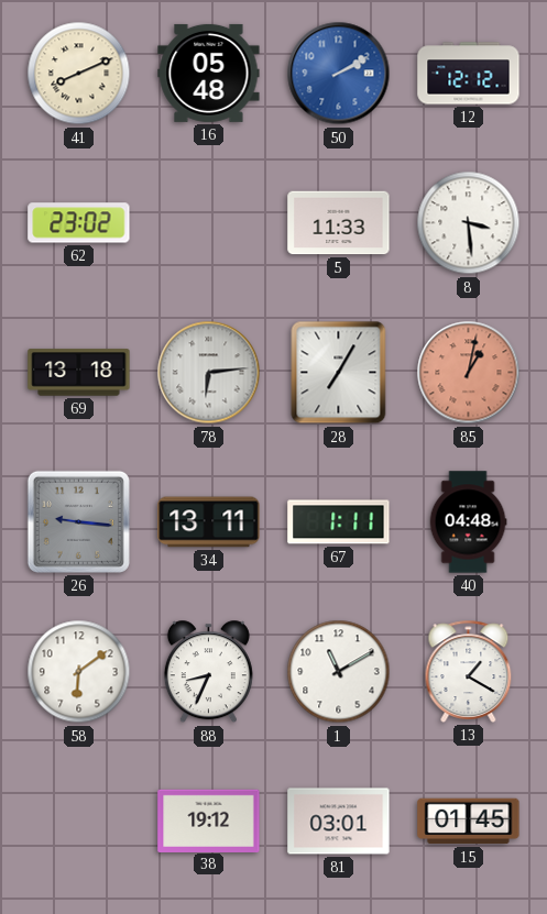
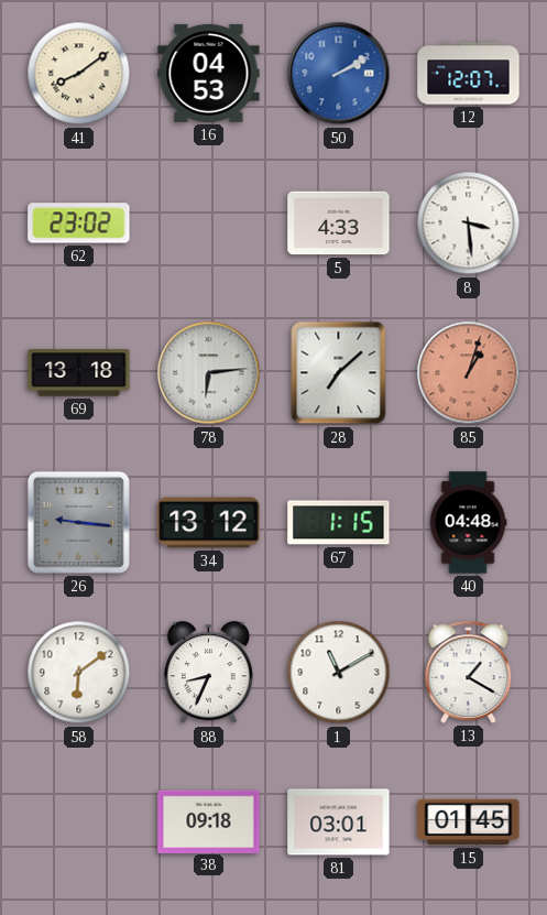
41: 8:11 -> 8:09 (79, 74)
16: 05:48 -> 04:53 (209, 73)
12: 12:12 -> 12:07 (469, 74)
5: 11:33 -> 4:33 (339, 224)
28: 7:05 -> 7:08 (339, 373)
85: 1:02 -> 1:03 (469, 373)
34: 13:11 -> 13:12 (209, 523)
67: 1:11 -> 1:15 (339, 523)
38: 19:12 -> 09:18 (209, 821)
